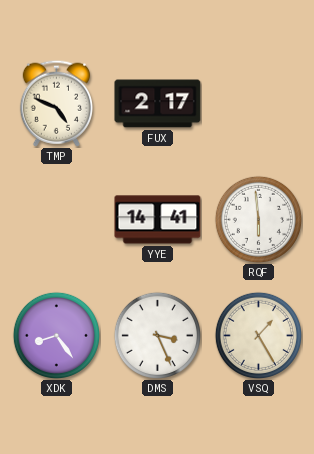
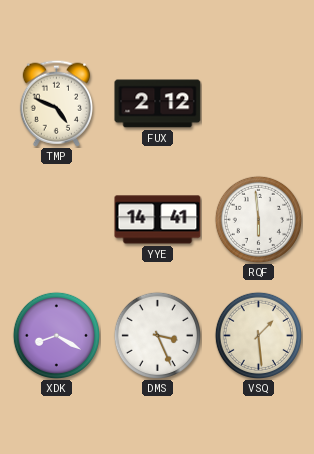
FUX: 2:17 -> 2:12 (158, 104)
XDK: 8:24 -> 8:20 (56, 335)
VSQ: 1:25 -> 1:29 (258, 335)
